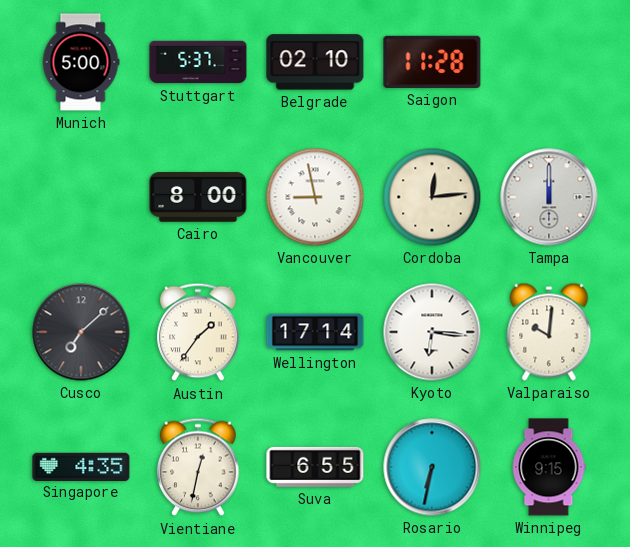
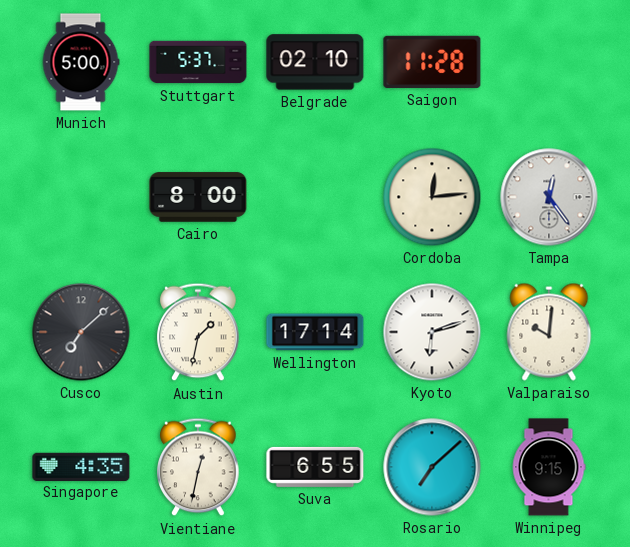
Vancouver: 8:58 -> none (315, 197)
Tampa: 12:00 -> 12:24 (549, 197)
Austin: 1:36 -> 1:32 (198, 332)
Kyoto: 6:16 -> 6:12 (432, 332)
Rosario: 6:32 -> 7:08 (432, 467)
